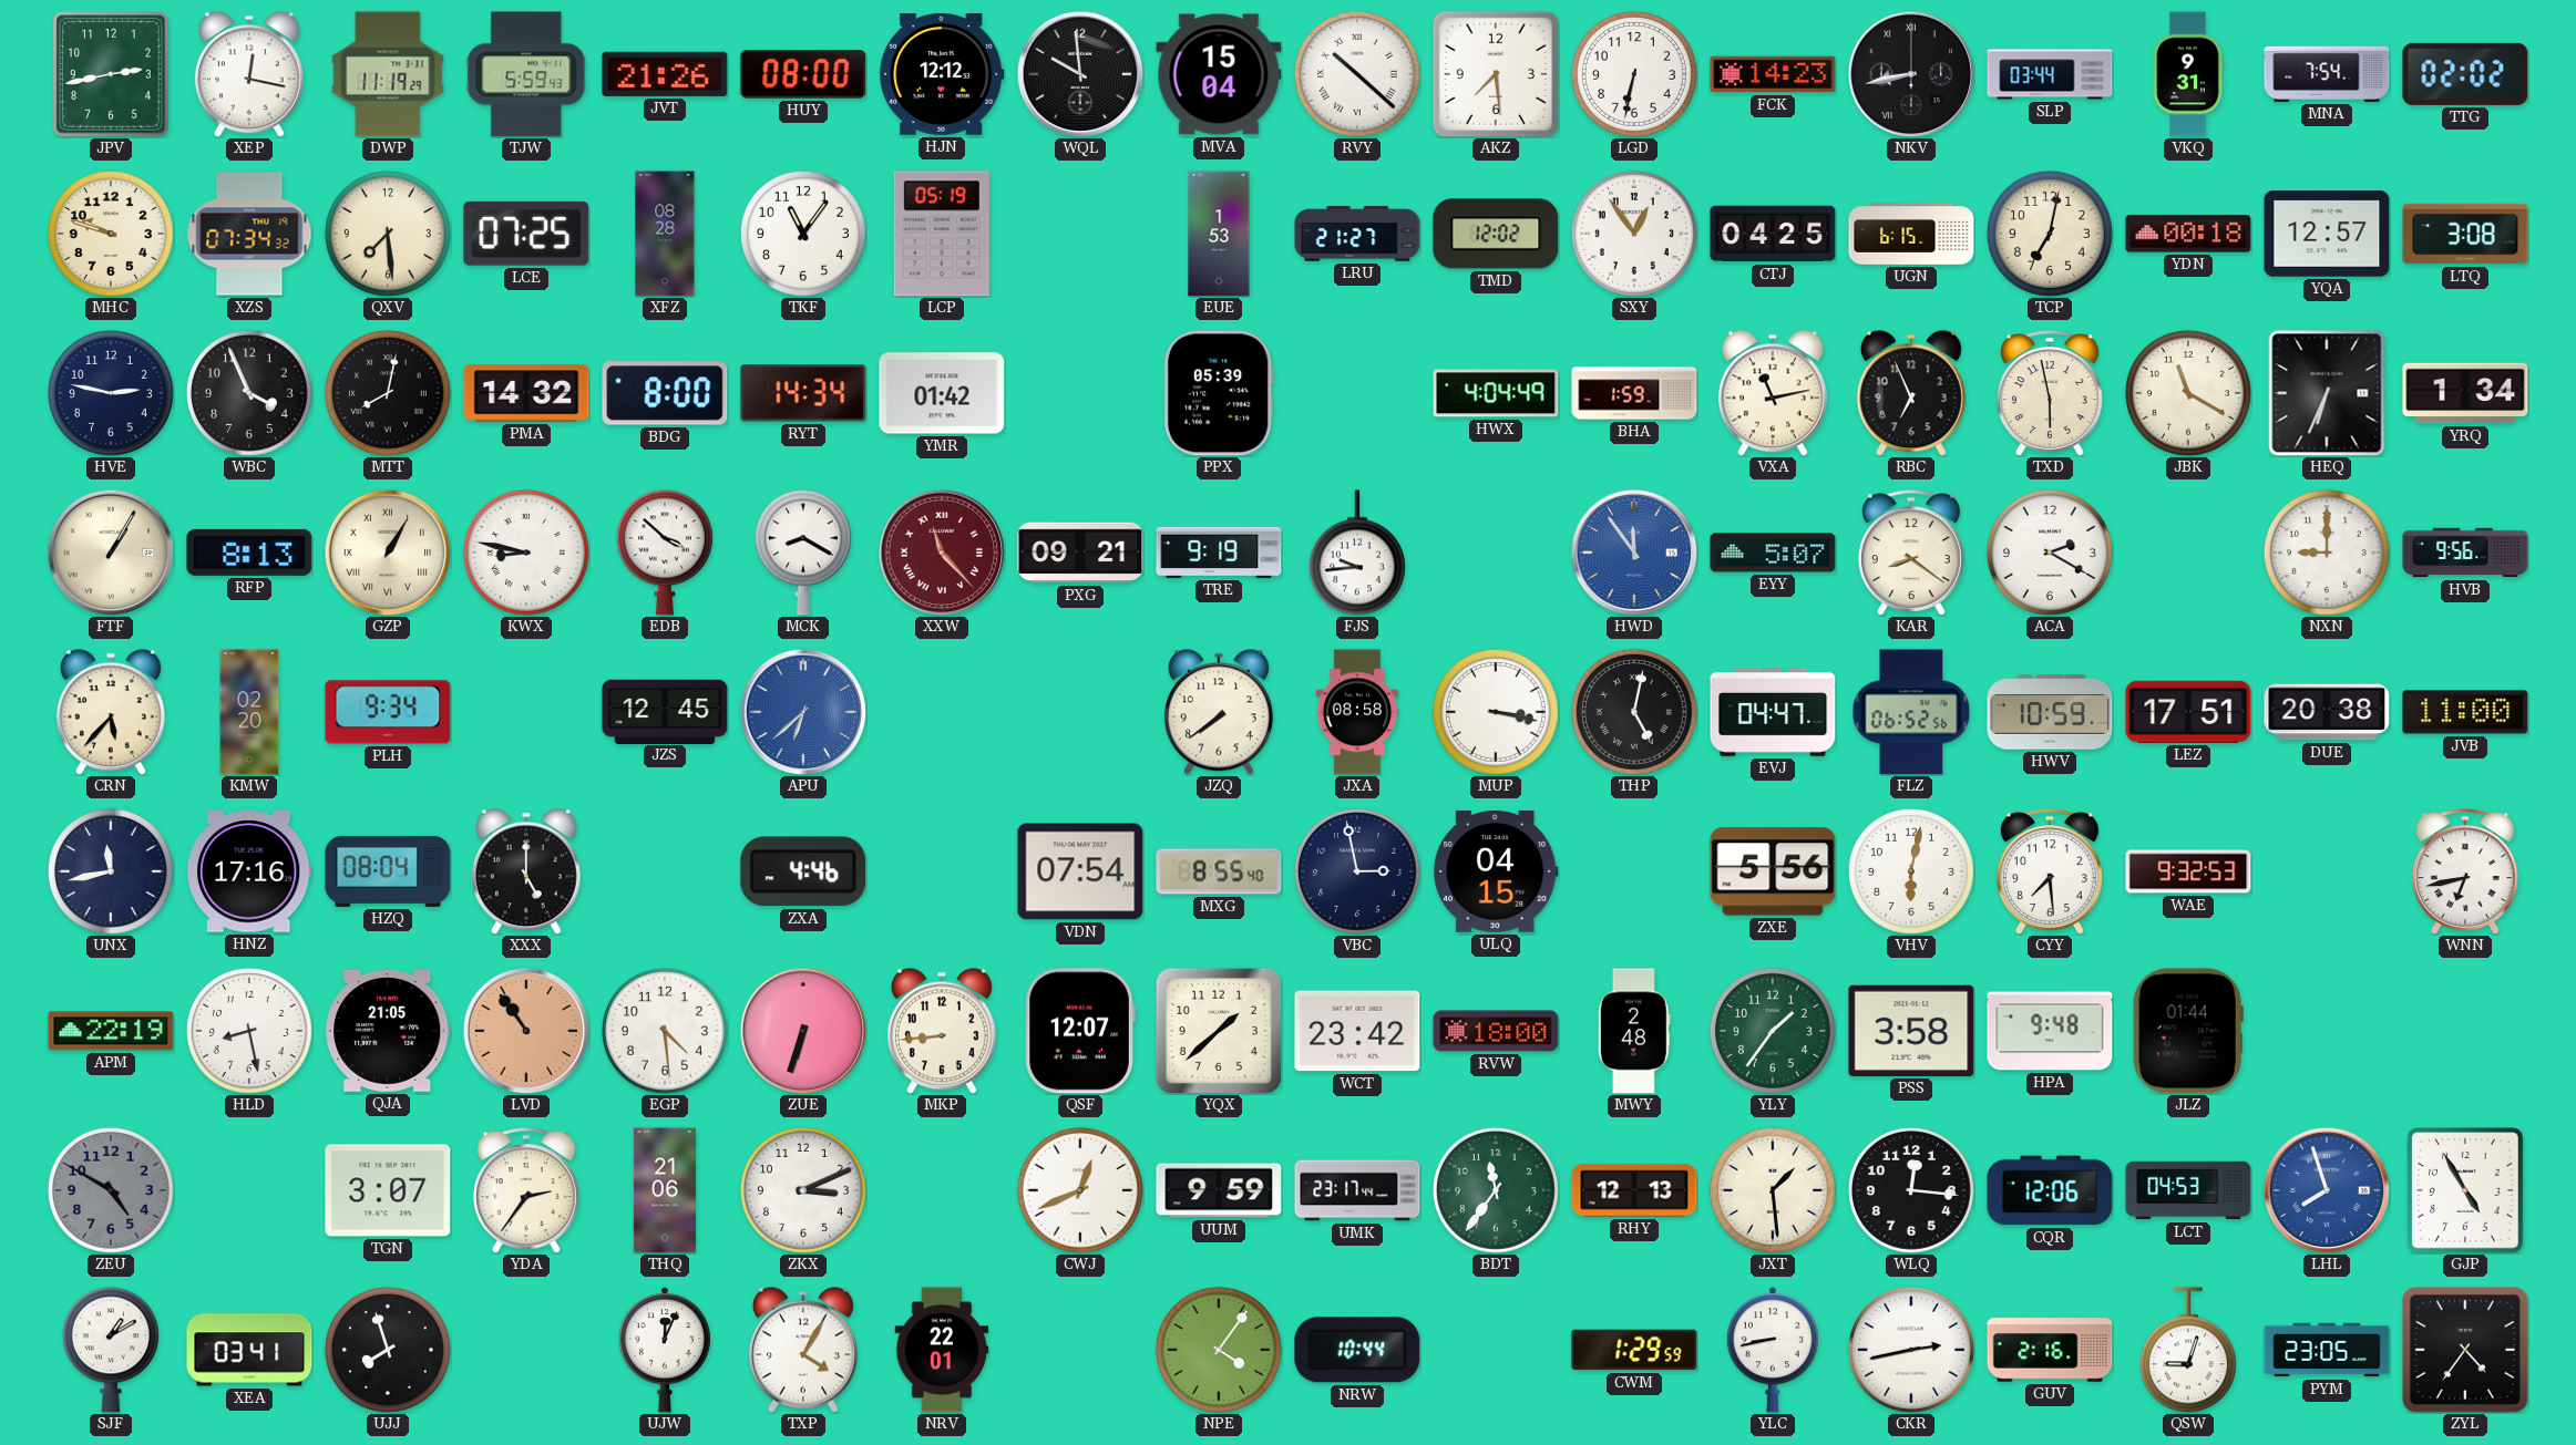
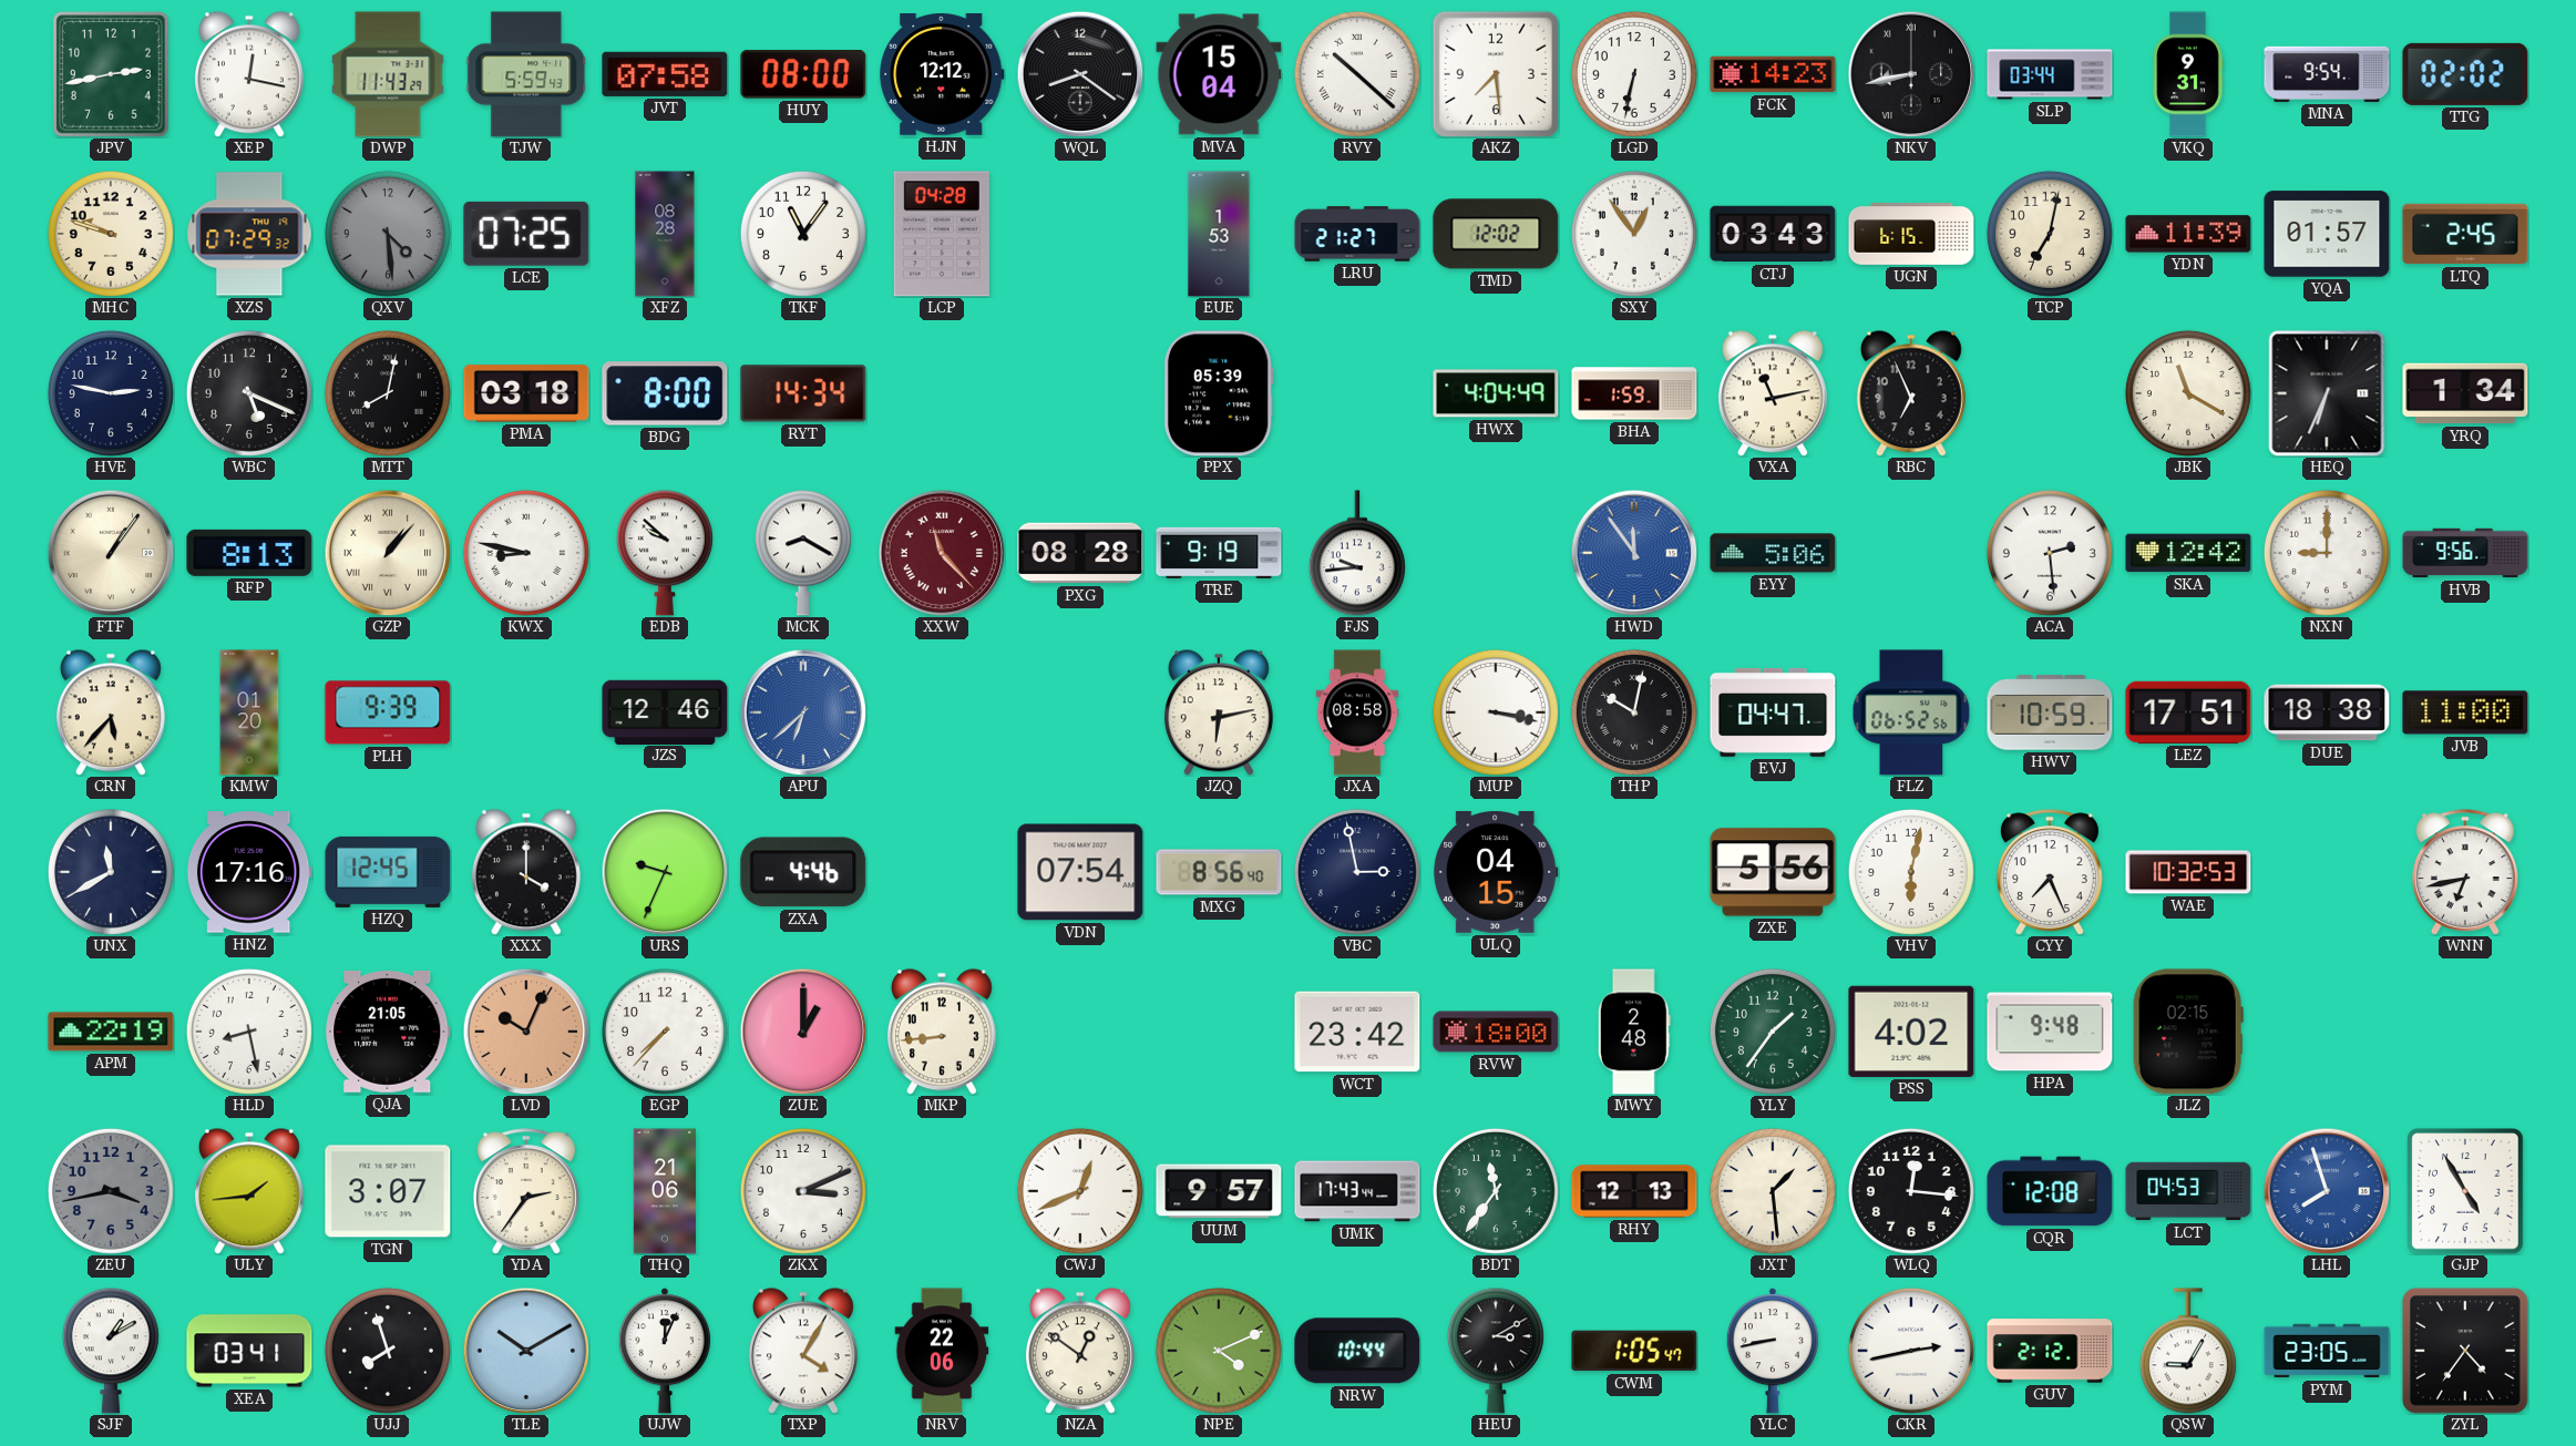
DWP: 11:19 -> 11:43 (388, 74)
JVT: 21:26 -> 07:58 (665, 74)
WQL: 9:59 -> 8:21 (1080, 74)
MNA: 7:54 -> 9:54 (2327, 74)
XZS: 07:34 -> 07:29 (249, 234)
QXV: 7:29 -> 4:29 (388, 234)
QXV dial: cream -> grey (388, 234)
LCP: 05:19 -> 04:28 (942, 234)
CTJ: 04:25 -> 03:43 (1773, 234)
YDN: 00:18 -> 11:39 (2188, 234)
YQA: 12:57 -> 01:57 (2327, 234)
LTQ: 3:08 -> 2:45 (2465, 234)
WBC: 3:56 -> 5:19 (249, 393)
PMA: 14:32 -> 03:18 (526, 393)
YMR: 01:42 -> none (942, 393)
TXD: 5:58 -> none (2050, 393)
FTF: 1:05 -> 1:06 (111, 553)
GZP: 1:05 -> 1:07 (388, 553)
EDB: 3:52 -> 9:52 (665, 553)
PXG: 09:21 -> 08:28 (1080, 553)
EYY: 5:07 -> 5:06 (1773, 553)
KAR: 8:21 -> none (1911, 553)
ACA: 2:20 -> 2:29 (2050, 553)
SKA: none -> 12:42 (2188, 553)
KMW: 02:20 -> 01:20 (249, 712)
PLH: 9:34 -> 9:39 (388, 712)
JZS: 12:45 -> 12:46 (665, 711)
JZQ: 7:39 -> 6:13 (1219, 712)
THP: 5:02 -> 10:02 (1634, 712)
DUE: 20:38 -> 18:38 (2327, 712)
UNX: 11:43 -> 11:40 (111, 872)
HZQ: 08:04 -> 12:45 (388, 872)
XXX: 5:00 -> 4:00 (526, 872)
URS: none -> 9:34 (665, 872)
MXG: 8:55 -> 8:56 (1219, 872)
CYY: 7:29 -> 7:26 (2050, 872)
WAE: 9:32 -> 10:32 (2188, 872)
LVD: 10:54 -> 10:04 (526, 1032)
EGP: 4:29 -> 7:37 (665, 1032)
ZUE: 6:33 -> 1:00 (803, 1032)
QSF: 12:07 -> none (1080, 1031)
YQX: 1:38 -> none (1219, 1031)
PSS: 3:58 -> 4:02 (1911, 1032)
JLZ: 01:44 -> 02:15 (2188, 1032)
ZEU: 4:50 -> 3:43 (111, 1191)
ULY: none -> 1:44 (249, 1191)
UUM: 9:59 -> 9:57 (1219, 1191)
UMK: 23:17 -> 17:43 (1357, 1191)
CQR: 12:06 -> 12:08 (2050, 1191)
TLE: none -> 10:10 (526, 1351)
NRV: 22:01 -> 22:06 (942, 1351)
NZA: none -> 12:51 (1080, 1351)
NPE: 4:06 -> 4:11 (1219, 1351)
HEU: none -> 3:10 (1496, 1351)
CWM: 1:29 -> 1:05 (1634, 1351)
GUV: 2:16 -> 2:12 (2050, 1351)
QSW: 9:03 -> 9:05 (2188, 1351)
